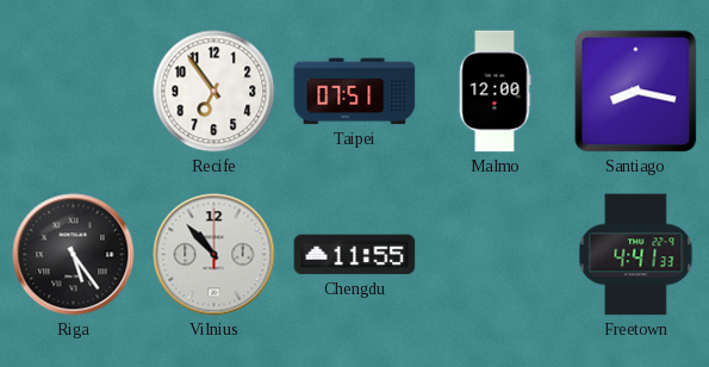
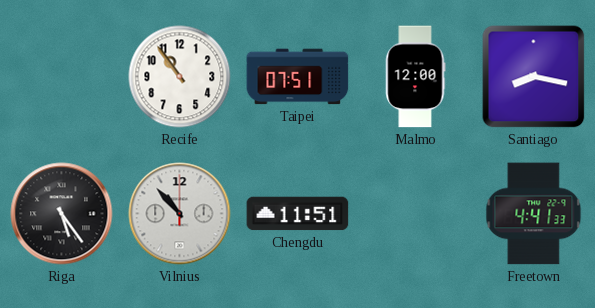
Recife: 6:54 -> 10:54 (180, 77)
Chengdu: 11:55 -> 11:51 (298, 214)
